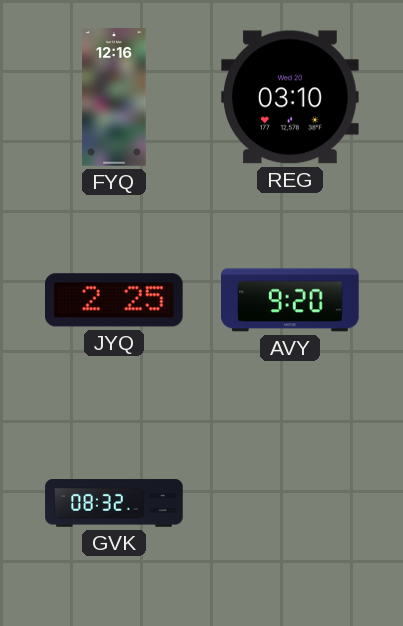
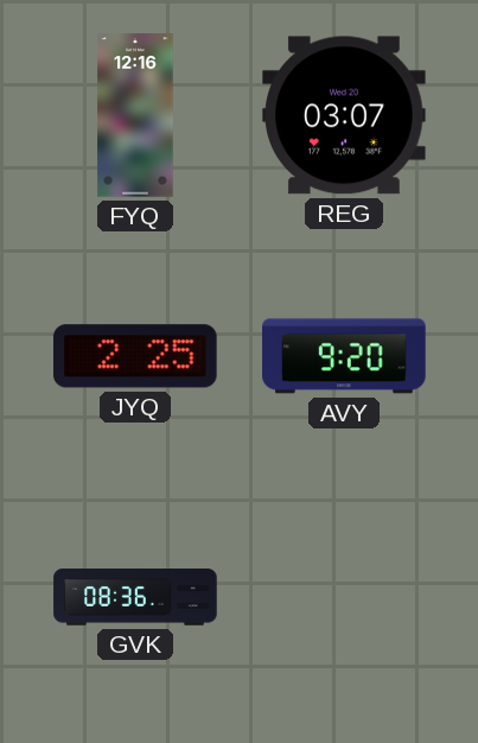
REG: 03:10 -> 03:07 (344, 115)
GVK: 08:32 -> 08:36 (135, 597)
